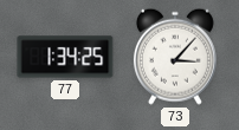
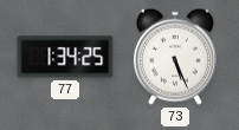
73: 3:07 -> 5:26 (175, 57)
